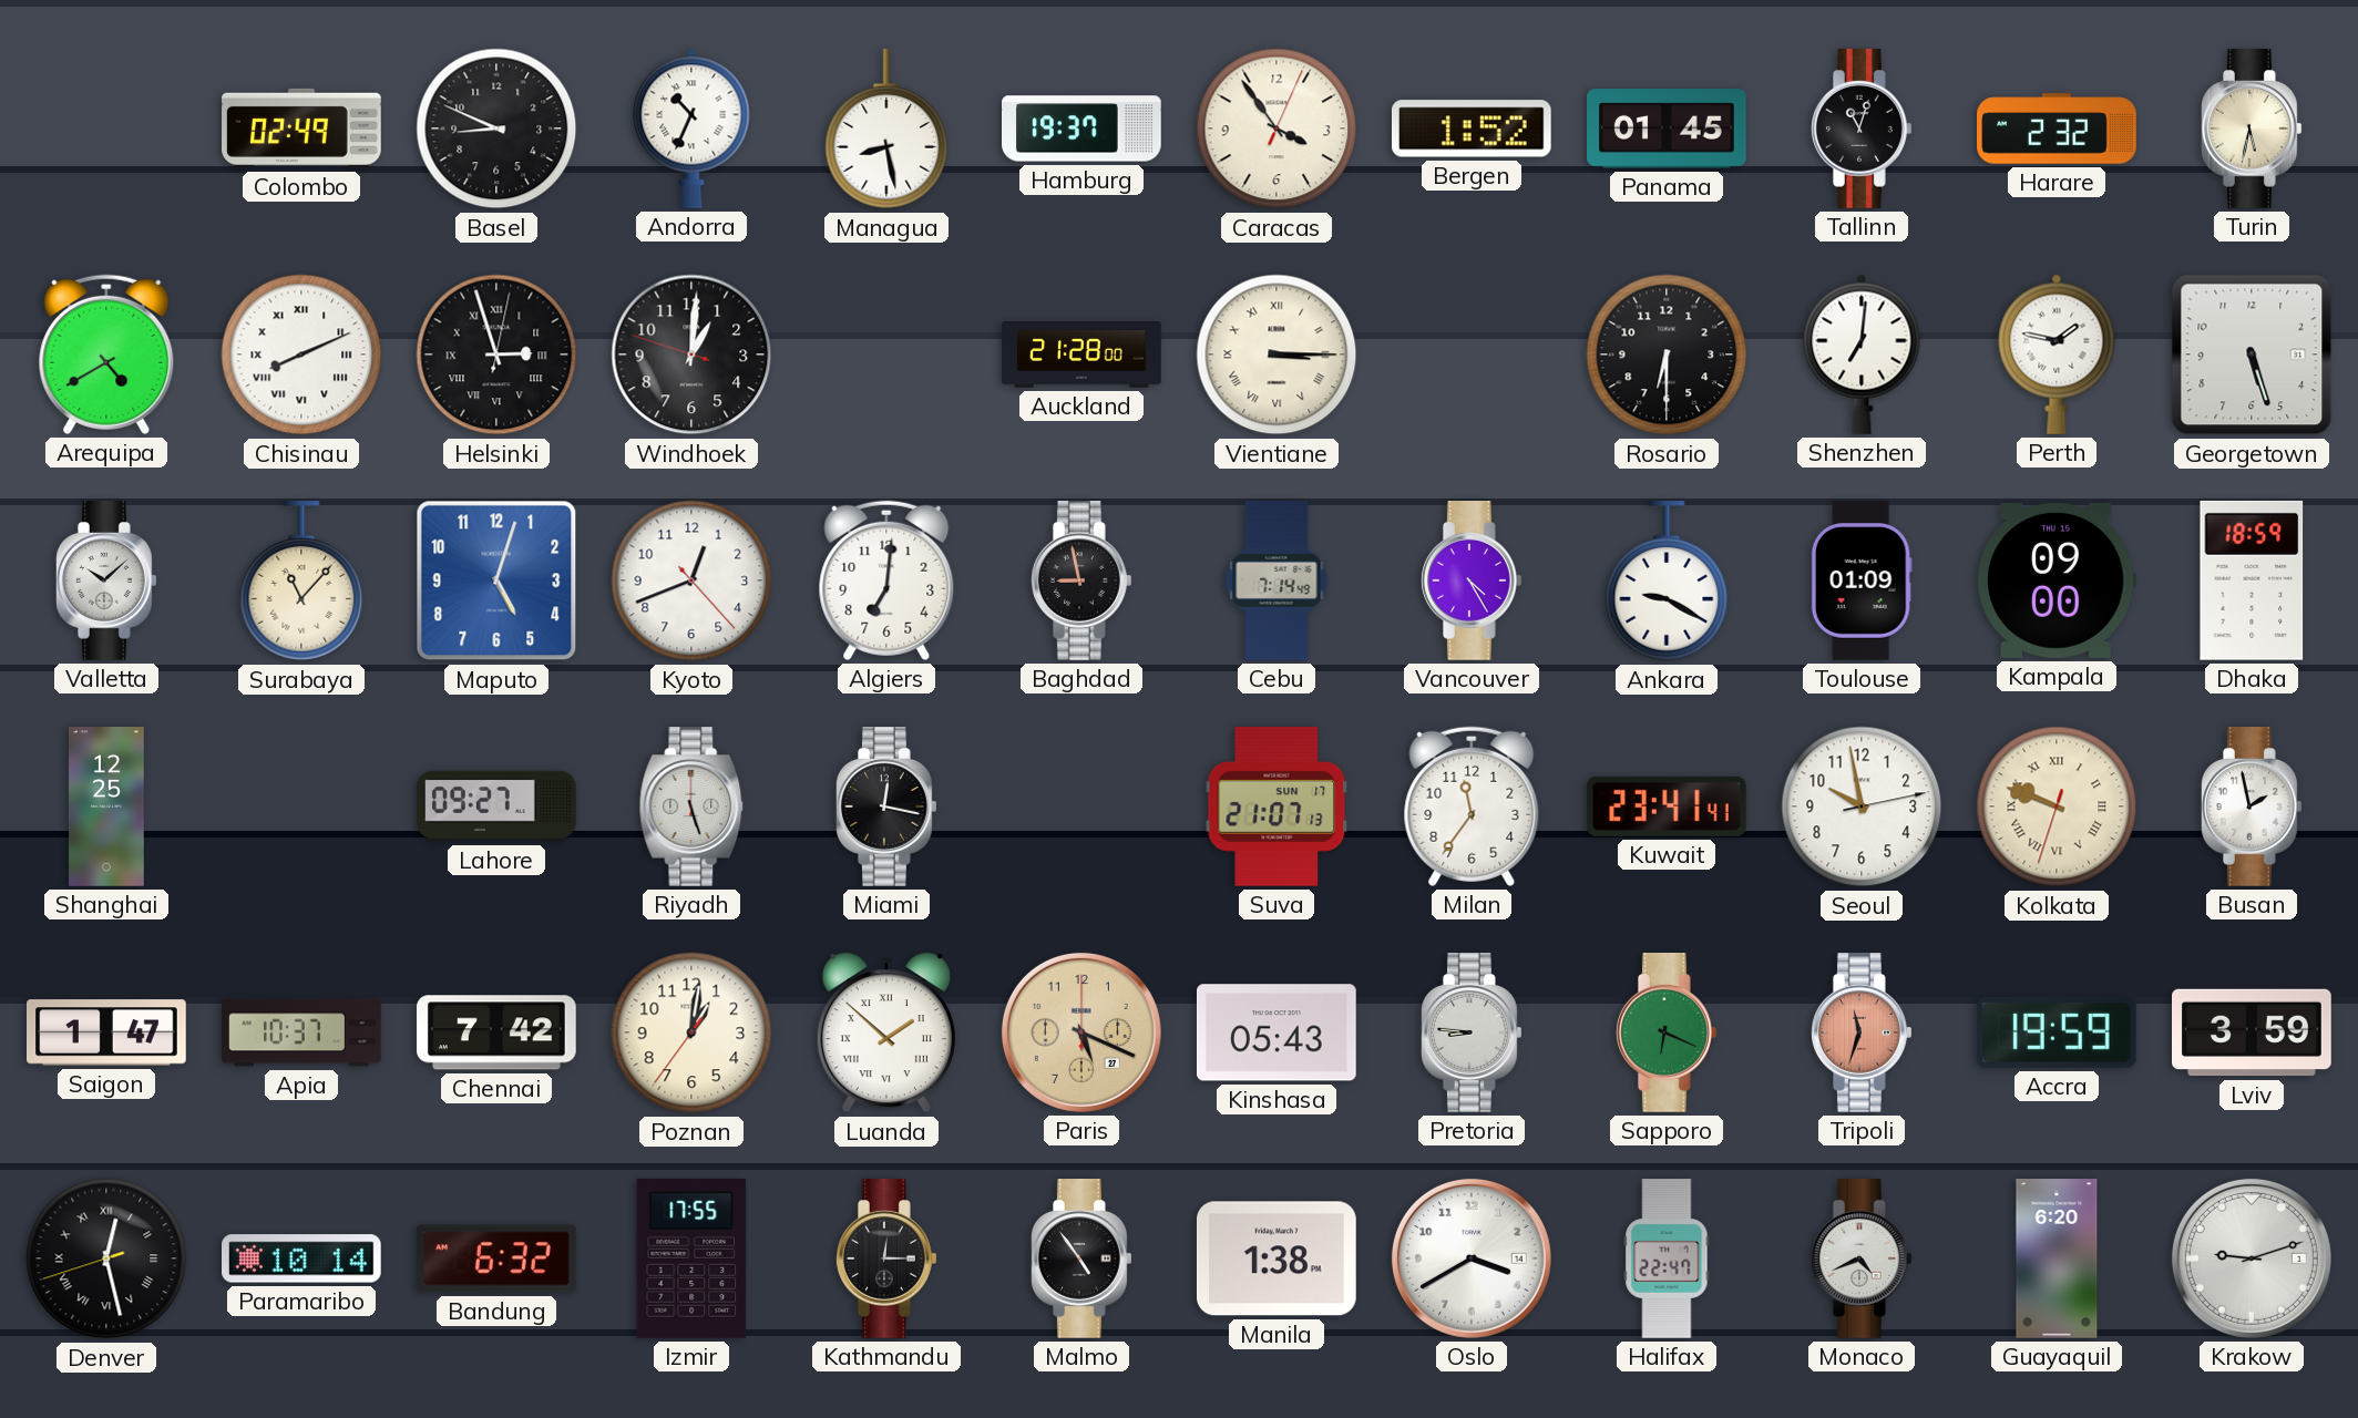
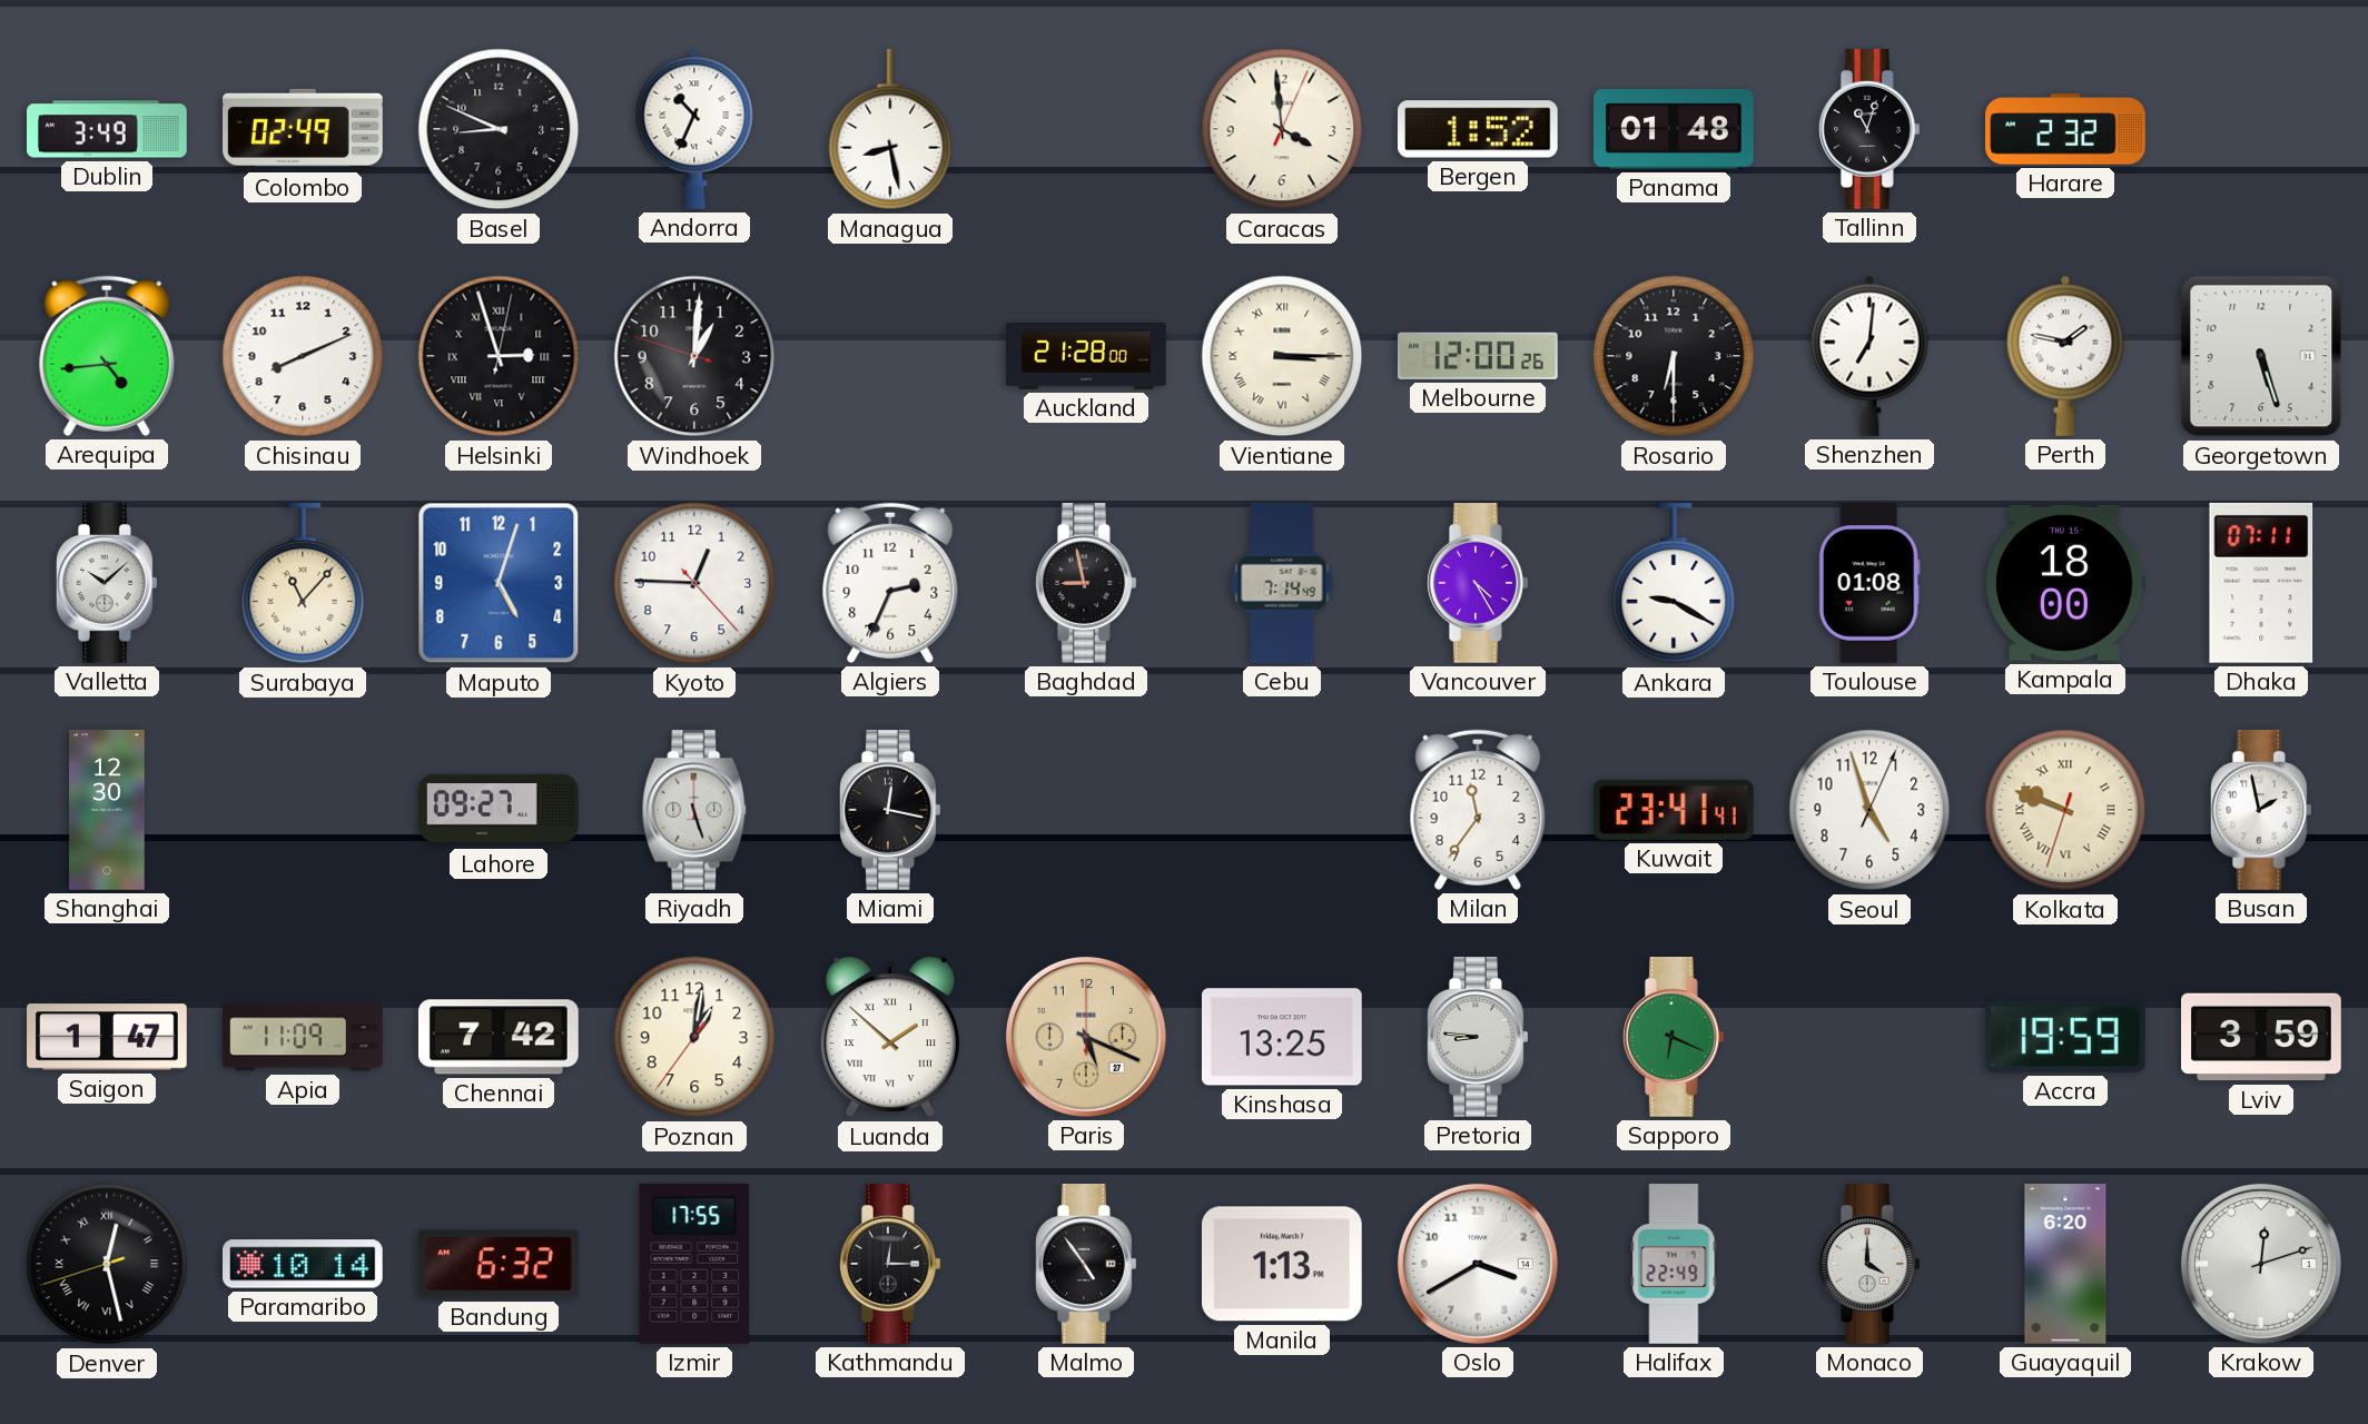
Dublin: none -> 3:49 (108, 129)
Hamburg: 19:37 -> none (1083, 129)
Caracas: 3:54 -> 3:59 (1282, 129)
Panama: 01:45 -> 01:48 (1674, 129)
Turin: 5:32 -> none (2252, 130)
Arequipa: 4:40 -> 4:44 (107, 356)
Chisinau numerals: Roman -> Arabic (303, 356)
Melbourne: none -> 12:00 (1478, 356)
Kyoto: 12:41 -> 12:45 (694, 583)
Algiers: 7:01 -> 2:34 (890, 583)
Toulouse: 01:09 -> 01:08 (1869, 584)
Kampala: 09:00 -> 18:00 (2065, 583)
Dhaka: 18:59 -> 07:11 (2261, 583)
Shanghai: 12:25 -> 12:30 (107, 810)
Suva: 21:07 -> none (1277, 806)
Seoul: 9:58 -> 4:57 (1869, 810)
Apia: 10:37 -> 11:09 (303, 1037)
Kinshasa: 05:43 -> 13:25 (1282, 1037)
Tripoli: 11:33 -> none (1862, 1034)
Manila: 1:38 -> 1:13 (1282, 1264)
Halifax: 22:47 -> 22:49 (1674, 1264)
Monaco: 4:41 -> 4:00 (1869, 1265)
Krakow: 9:12 -> 12:12 (2261, 1264)
